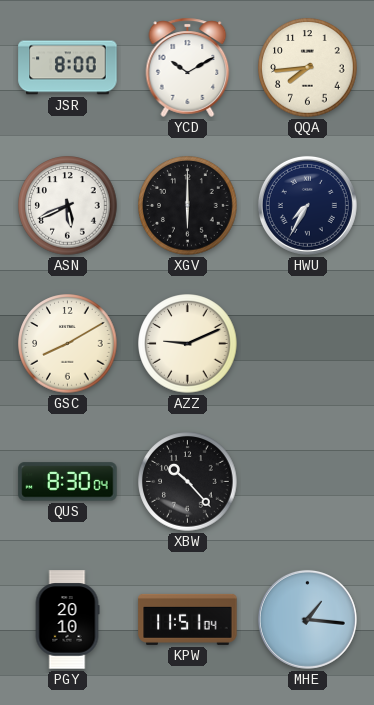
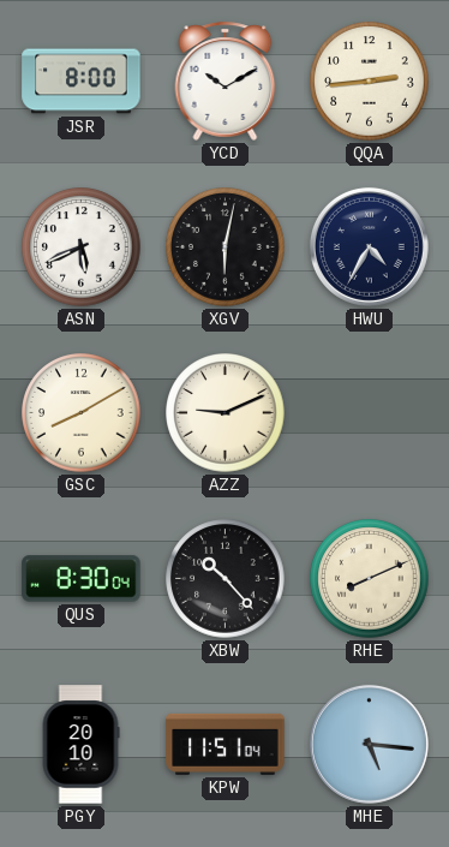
QQA: 7:44 -> 2:44 (370, 82)
XGV: 6:00 -> 6:02 (226, 247)
HWU: 7:35 -> 4:35 (369, 246)
RHE: none -> 8:11 (370, 579)
MHE: 1:16 -> 5:16 (369, 744)
